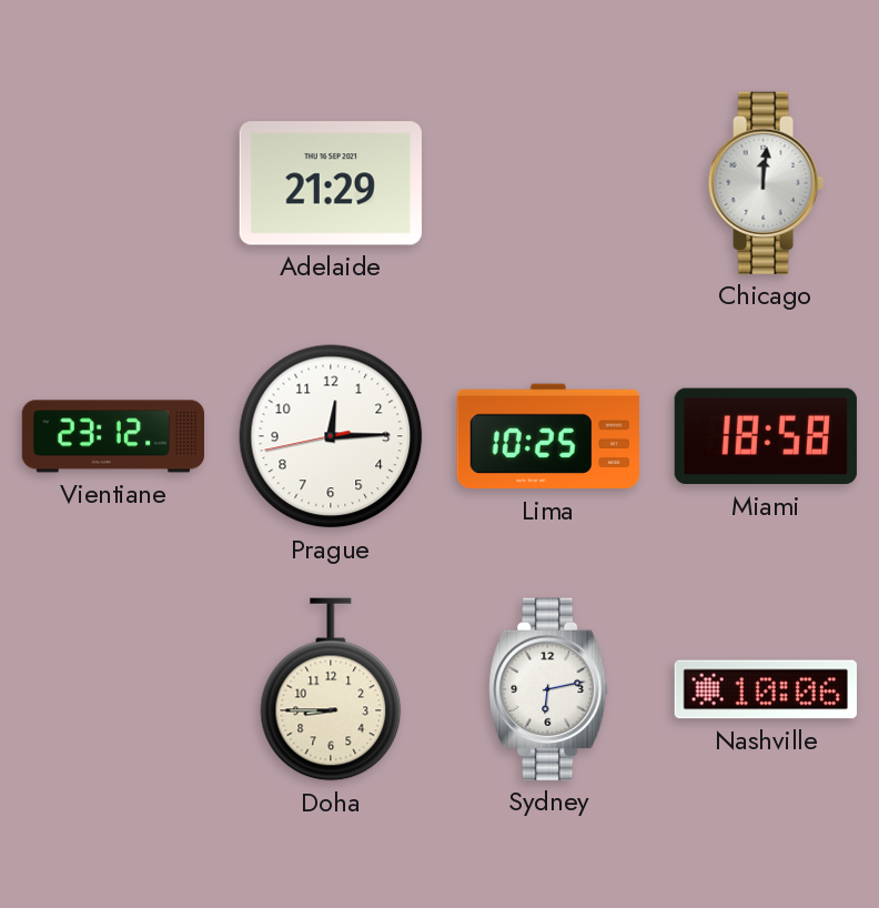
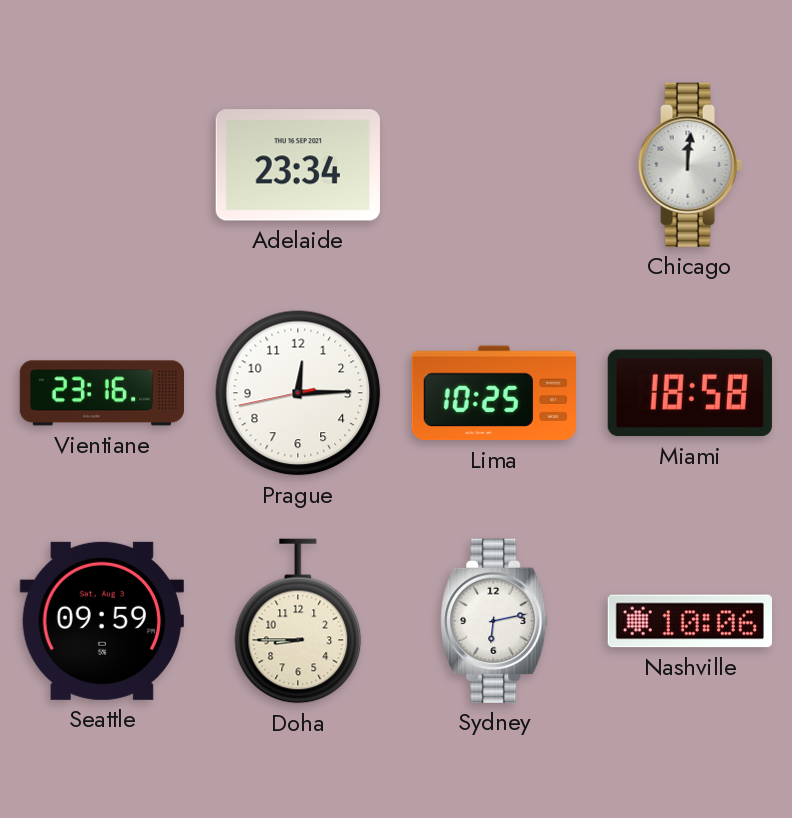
Adelaide: 21:29 -> 23:34 (298, 165)
Vientiane: 23:12 -> 23:16 (102, 393)
Seattle: none -> 09:59 (102, 621)
